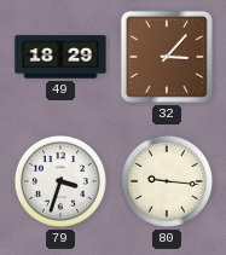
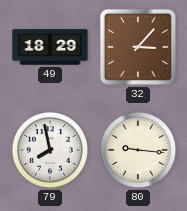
79: 3:33 -> 7:58 (50, 150)
